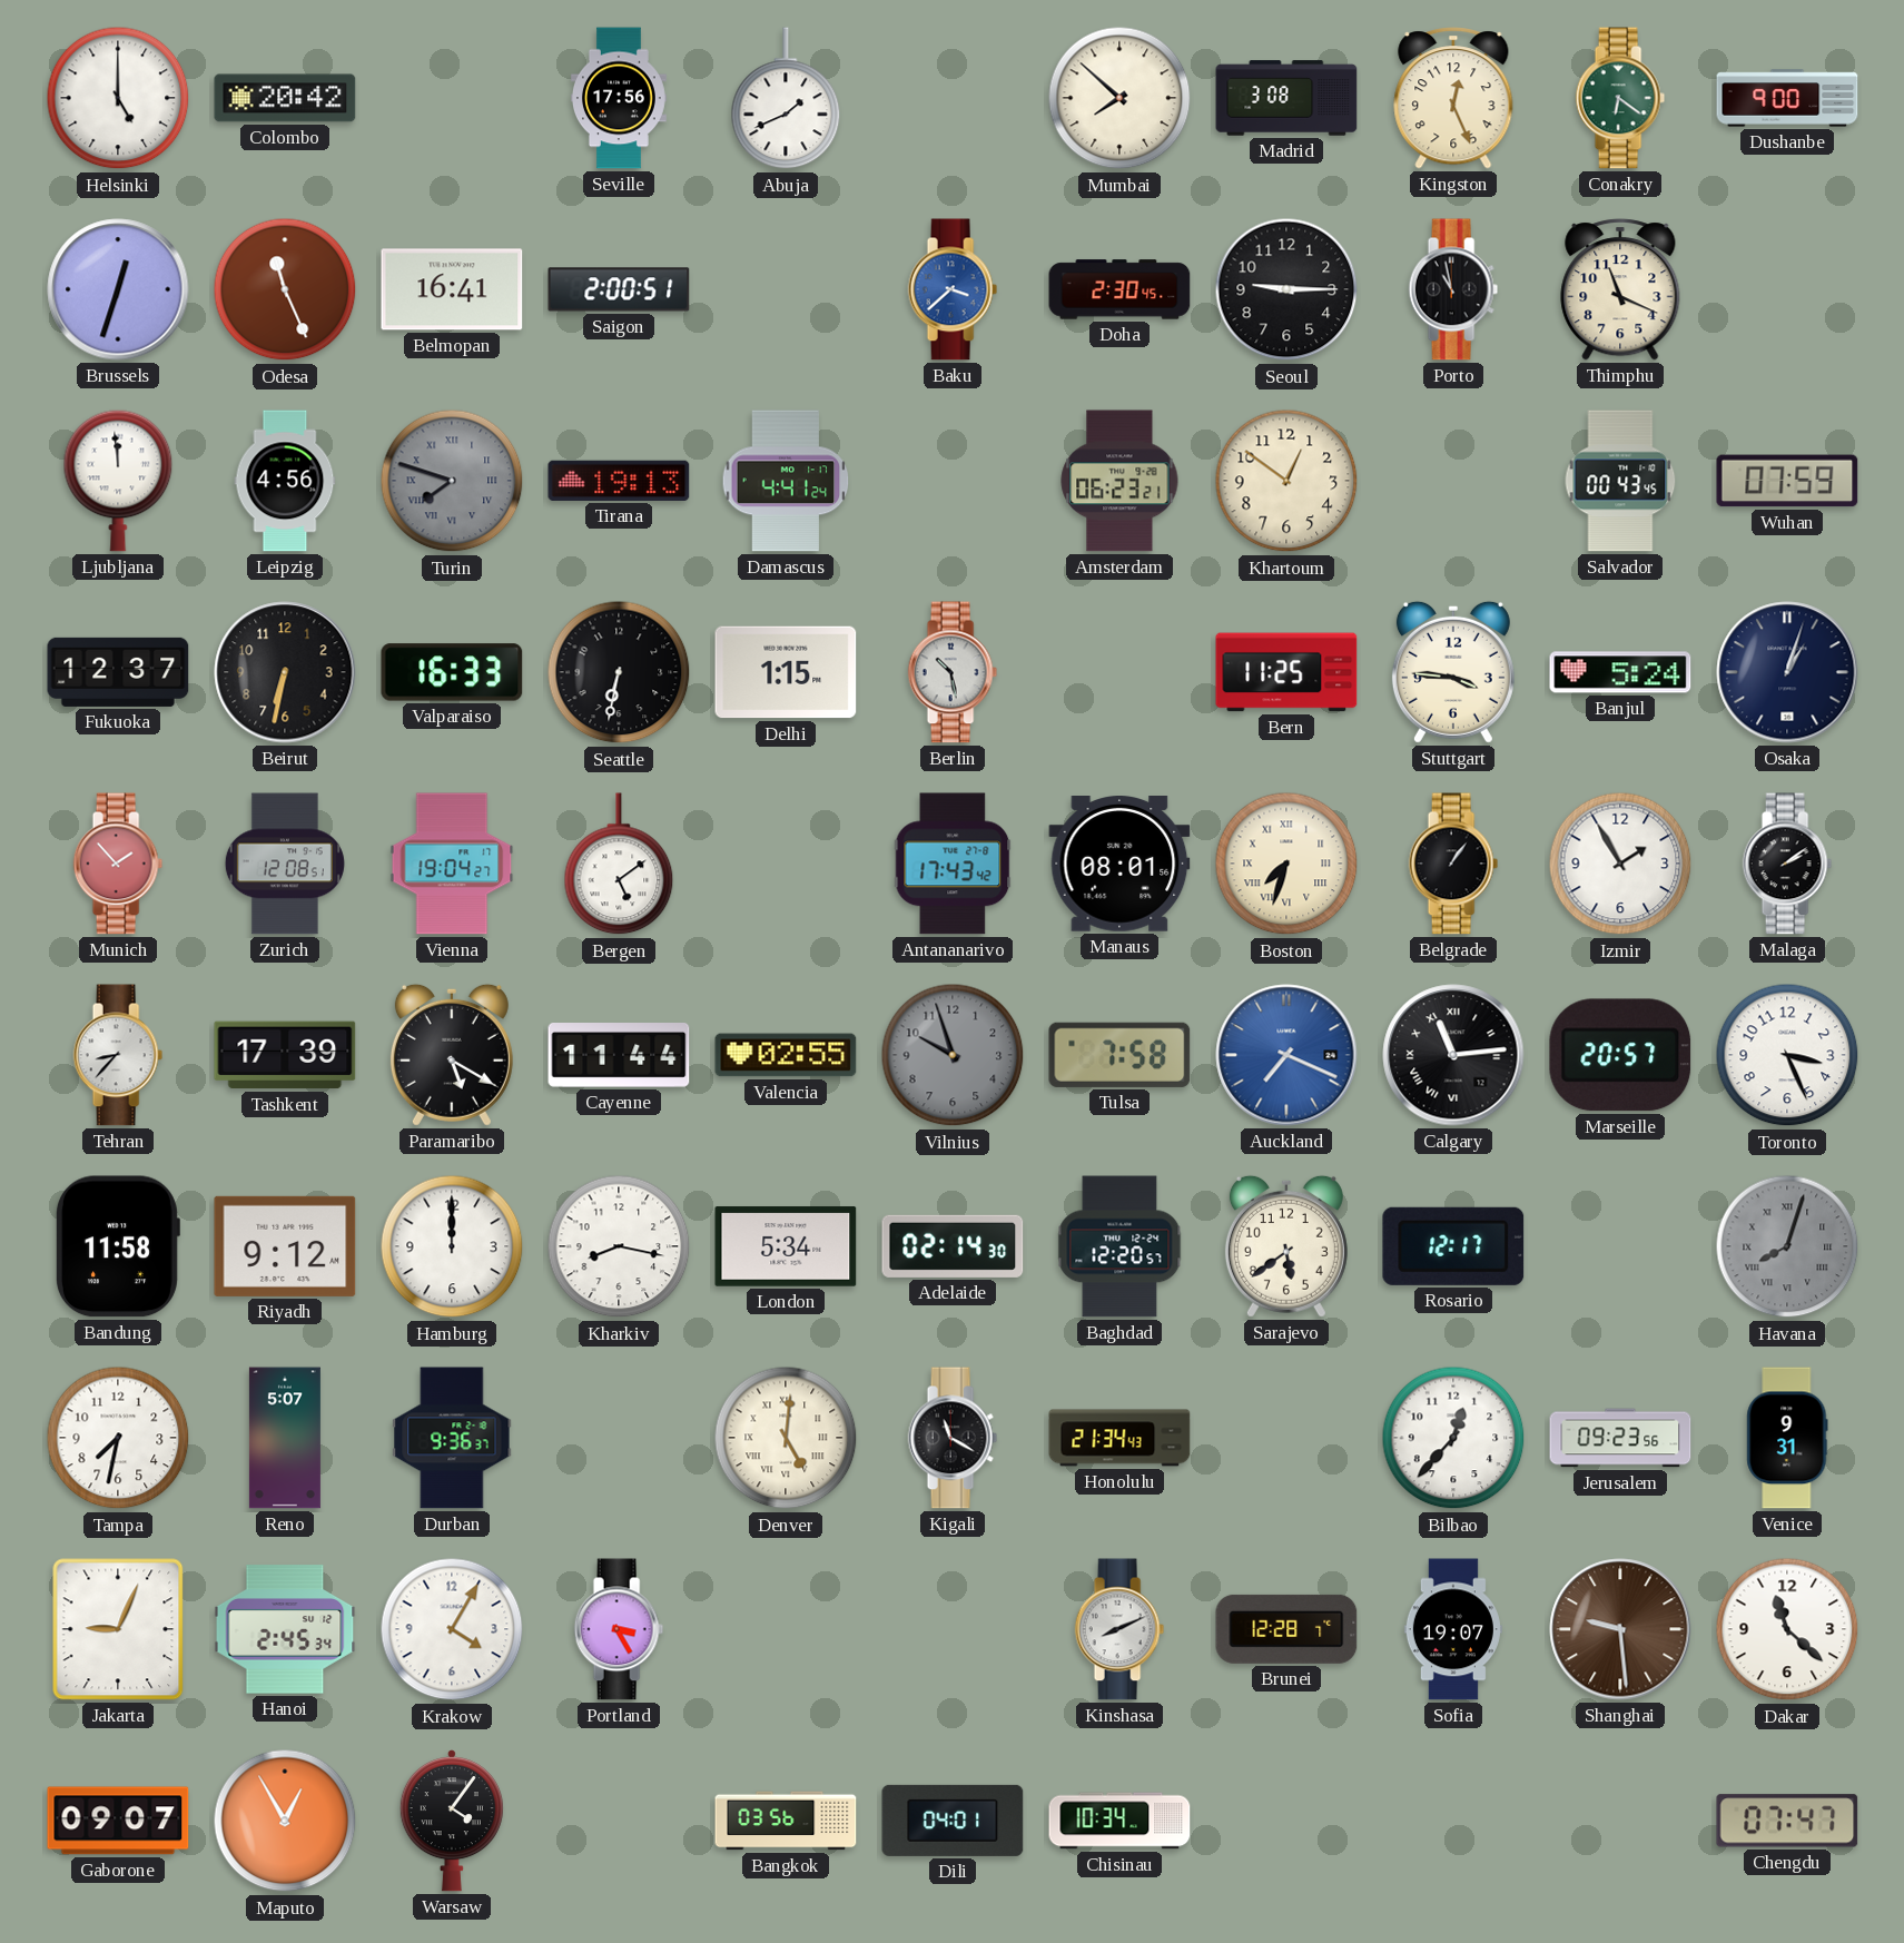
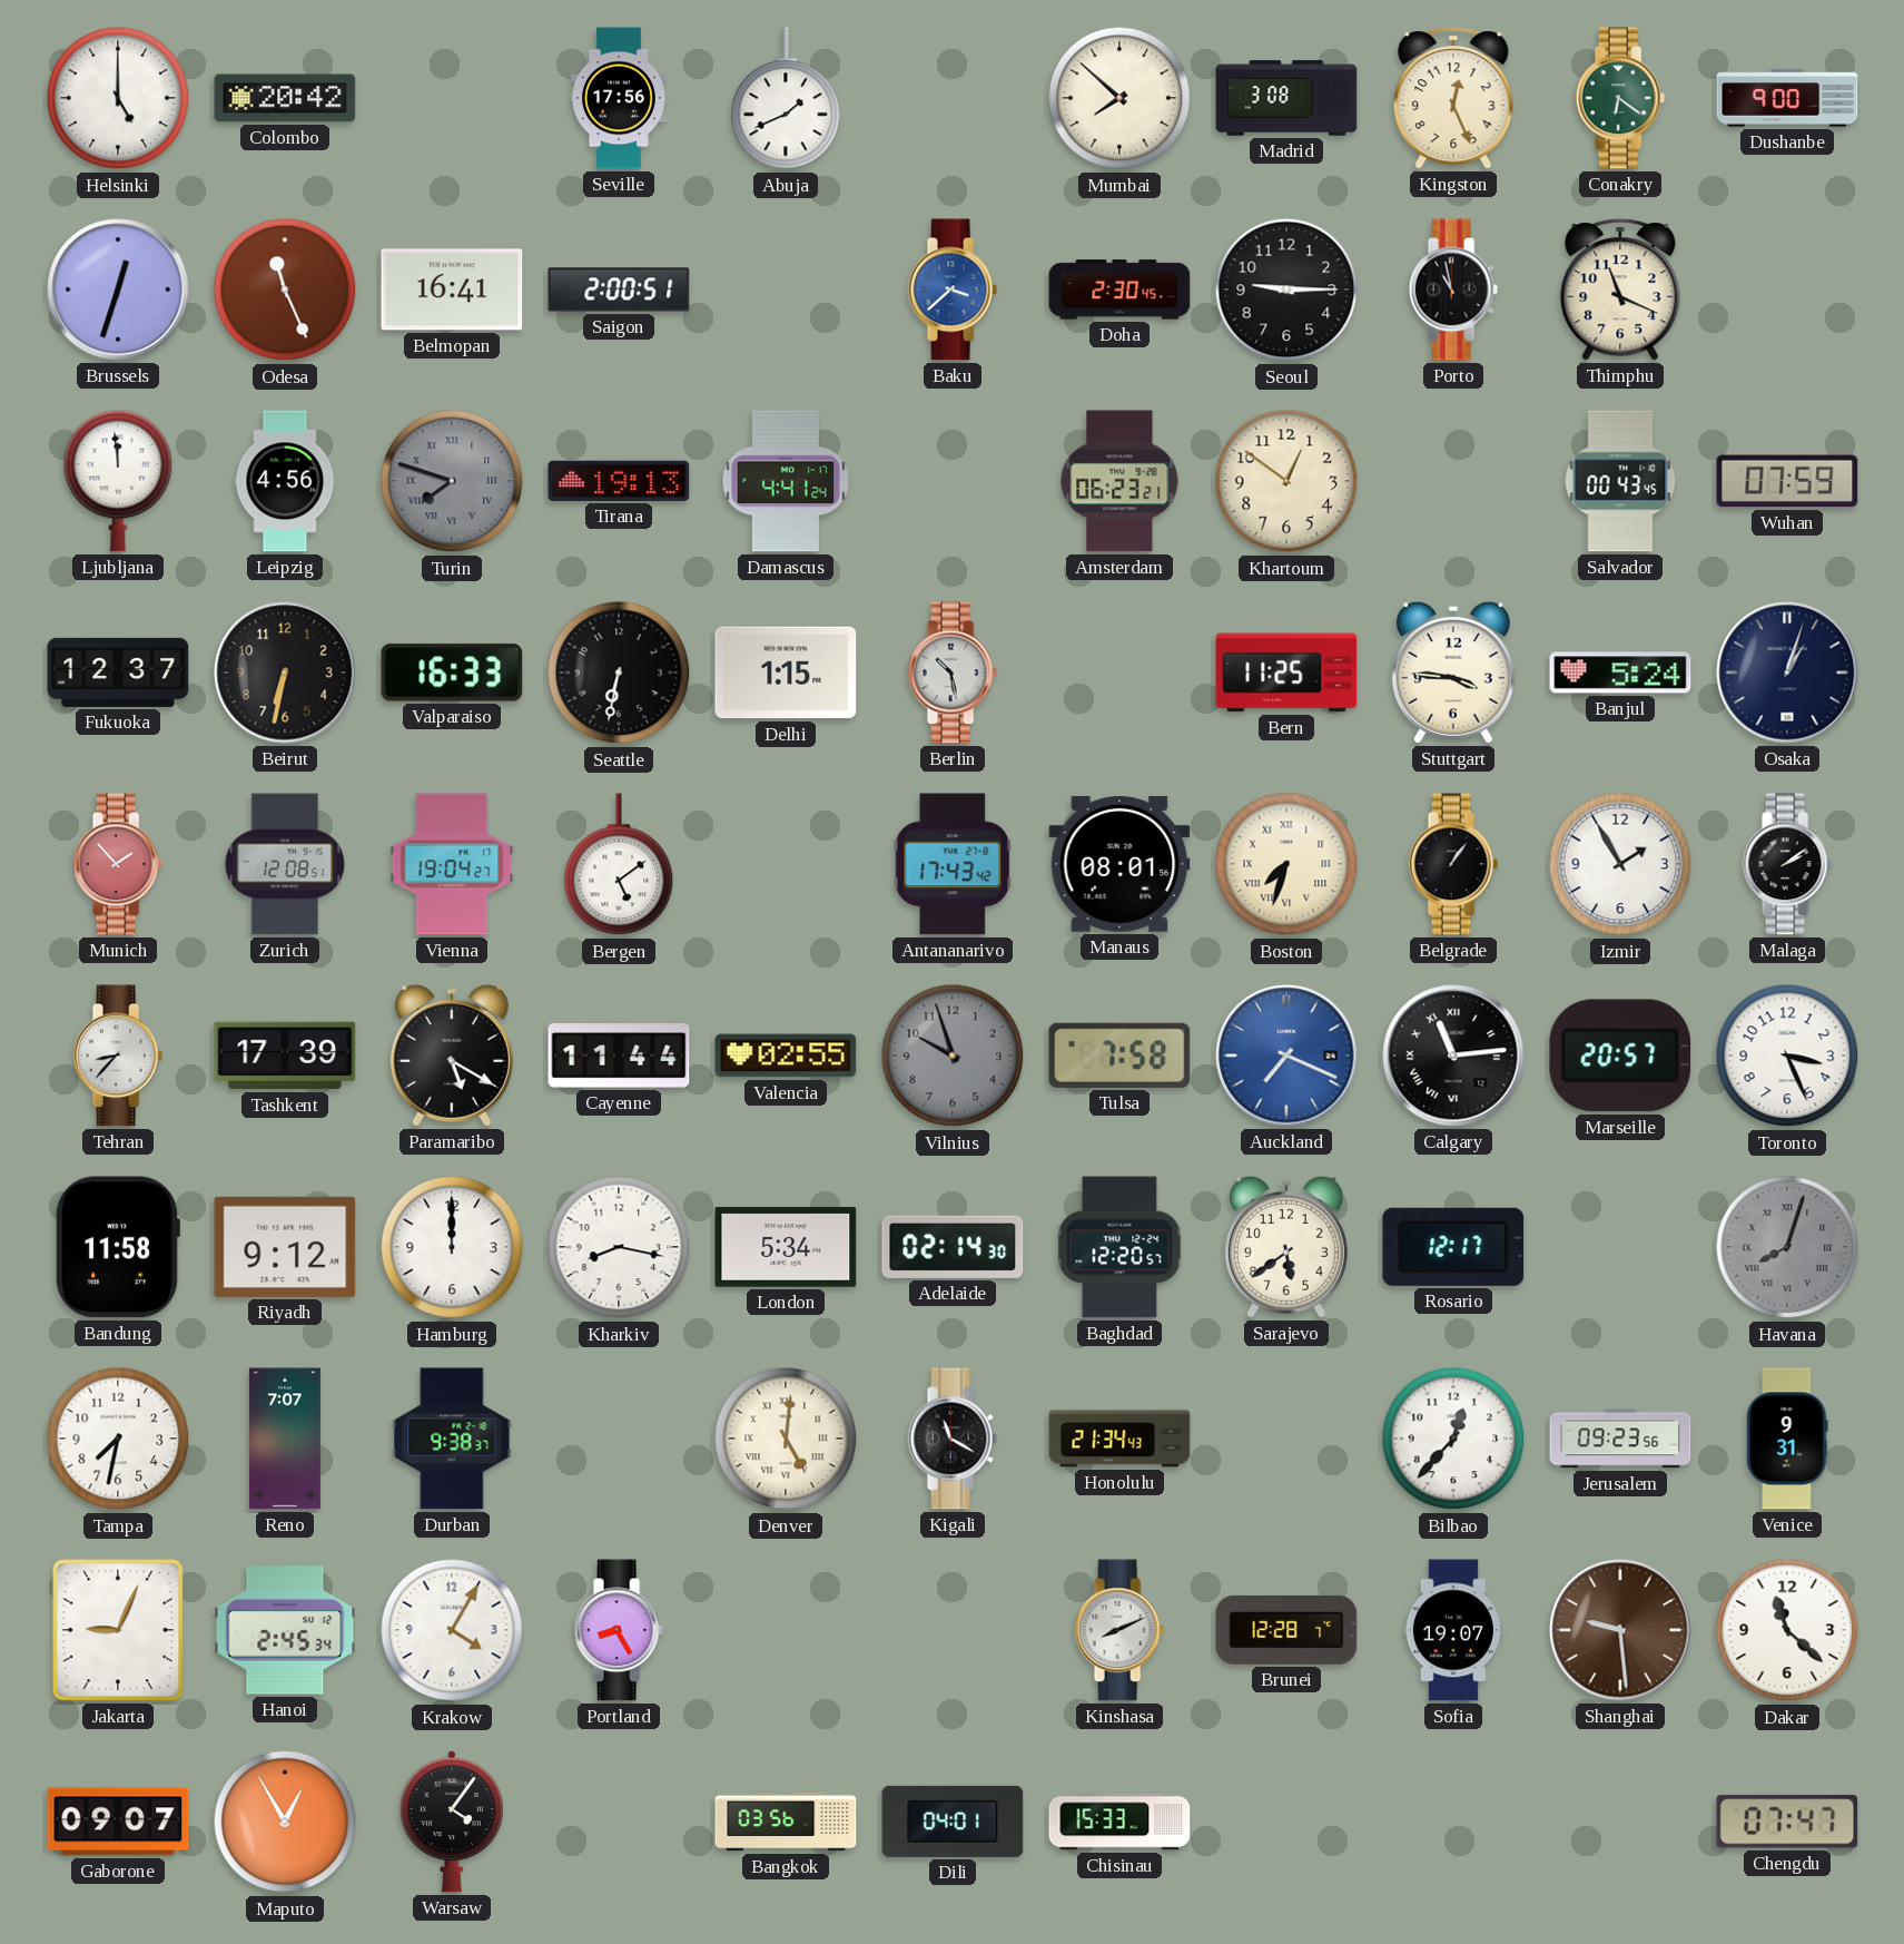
Reno: 5:07 -> 7:07 (285, 1439)
Durban: 9:36 -> 9:38 (452, 1439)
Portland: 3:25 -> 8:25 (619, 1630)
Chisinau: 10:34 -> 15:33 (1119, 1822)
